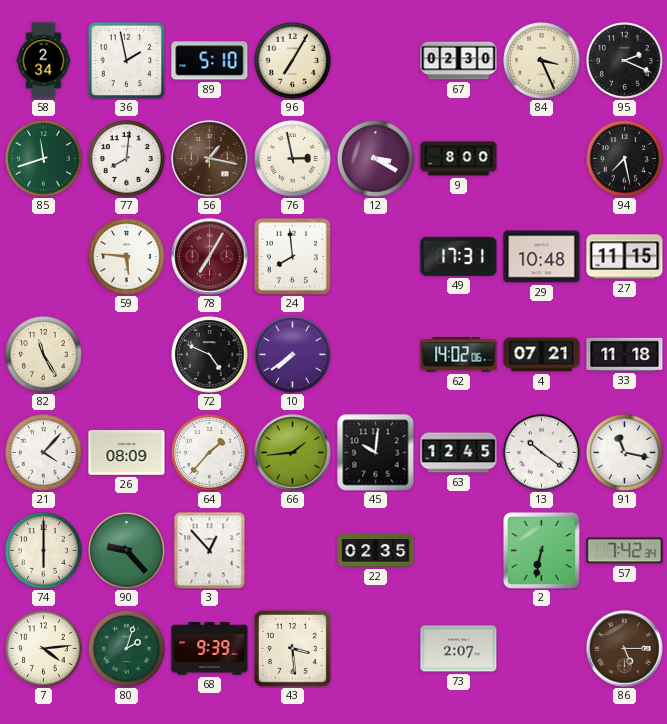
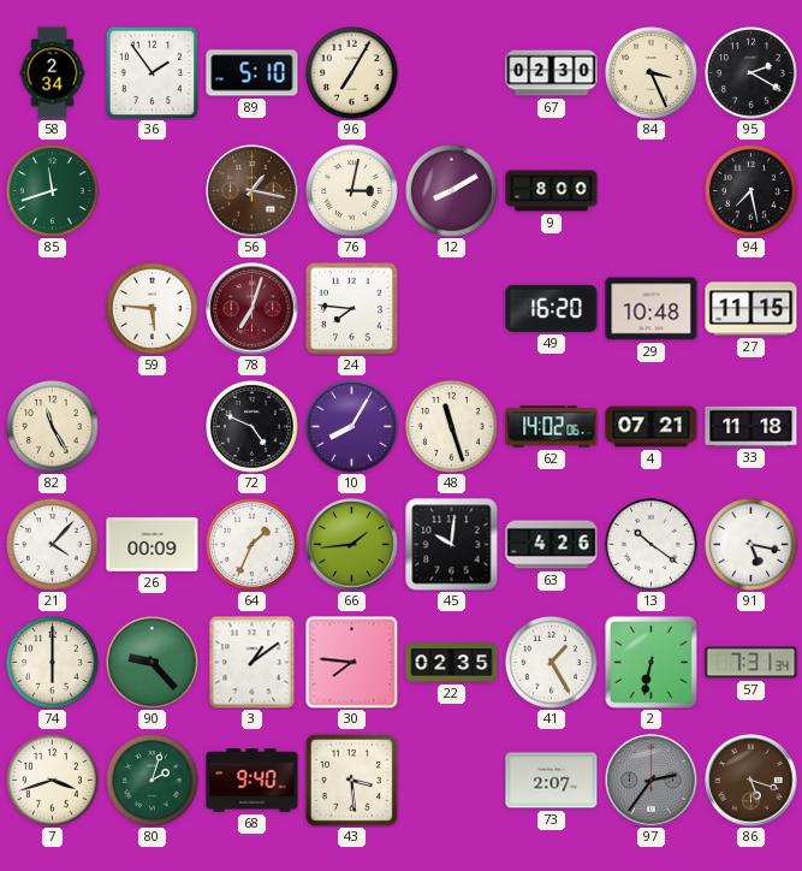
36: 1:58 -> 1:54 (152, 72)
95: 2:19 -> 2:20 (751, 73)
77: 8:01 -> none (127, 159)
76: 2:58 -> 3:02 (352, 191)
12: 3:20 -> 8:10 (452, 191)
78: 7:05 -> 7:03 (253, 309)
24: 7:59 -> 7:46 (351, 308)
49: 17:31 -> 16:20 (552, 308)
10: 7:39 -> 8:05 (352, 427)
48: none -> 11:27 (452, 427)
26: 08:09 -> 00:09 (153, 545)
64: 1:37 -> 1:34 (253, 545)
63: 12:45 -> 4:26 (552, 545)
91: 11:17 -> 5:17 (751, 545)
3: 12:53 -> 1:09 (253, 662)
30: none -> 7:46 (351, 662)
41: none -> 1:25 (552, 663)
57: 7:42 -> 7:31 (751, 663)
7: 4:14 -> 3:42 (53, 781)
68: 9:39 -> 9:40 (253, 781)
97: none -> 2:36 (652, 781)
86: 5:15 -> 5:18 (751, 781)
